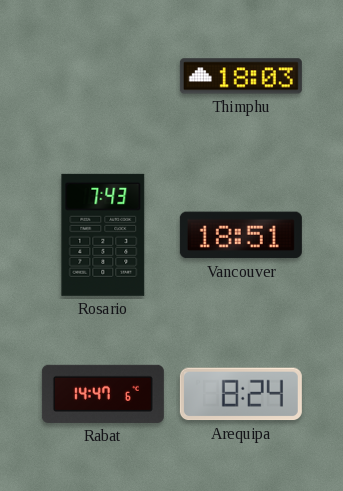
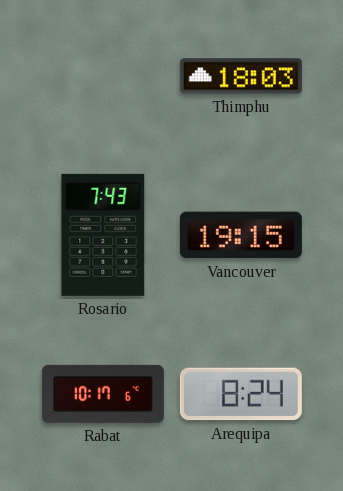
Vancouver: 18:51 -> 19:15 (241, 235)
Rabat: 14:47 -> 10:17 (103, 394)
